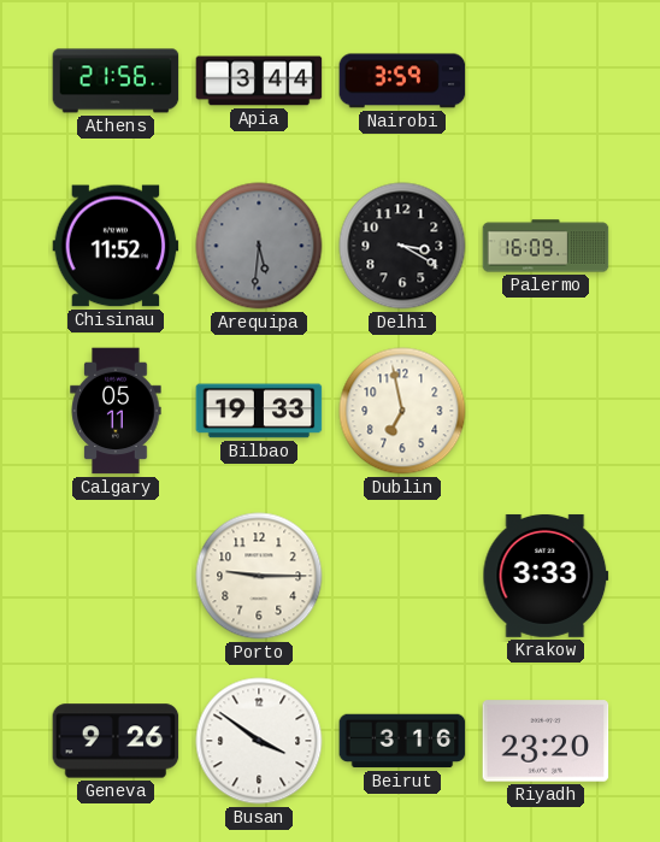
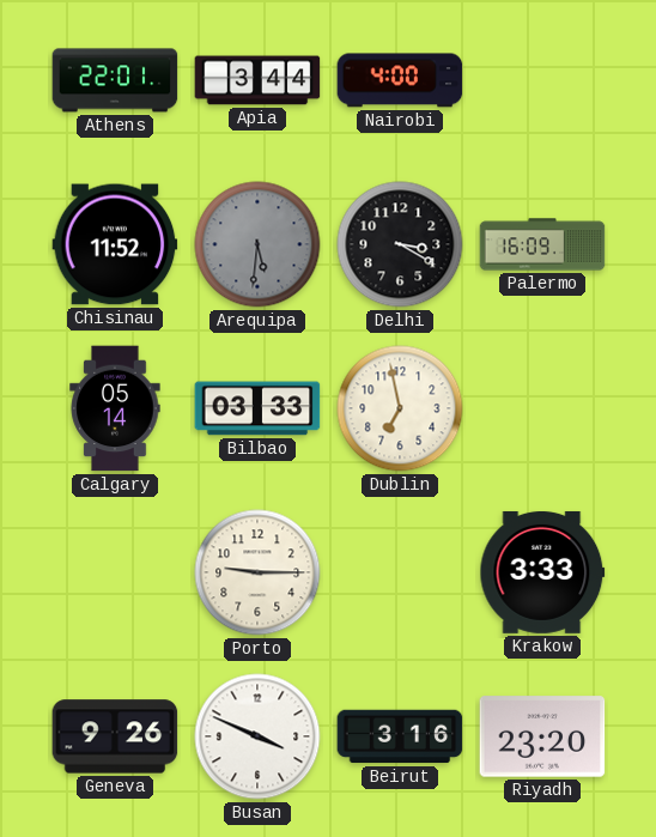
Athens: 21:56 -> 22:01 (115, 80)
Nairobi: 3:59 -> 4:00 (400, 80)
Calgary: 05:11 -> 05:14 (115, 408)
Bilbao: 19:33 -> 03:33 (257, 408)
Busan: 3:51 -> 3:49 (257, 736)
